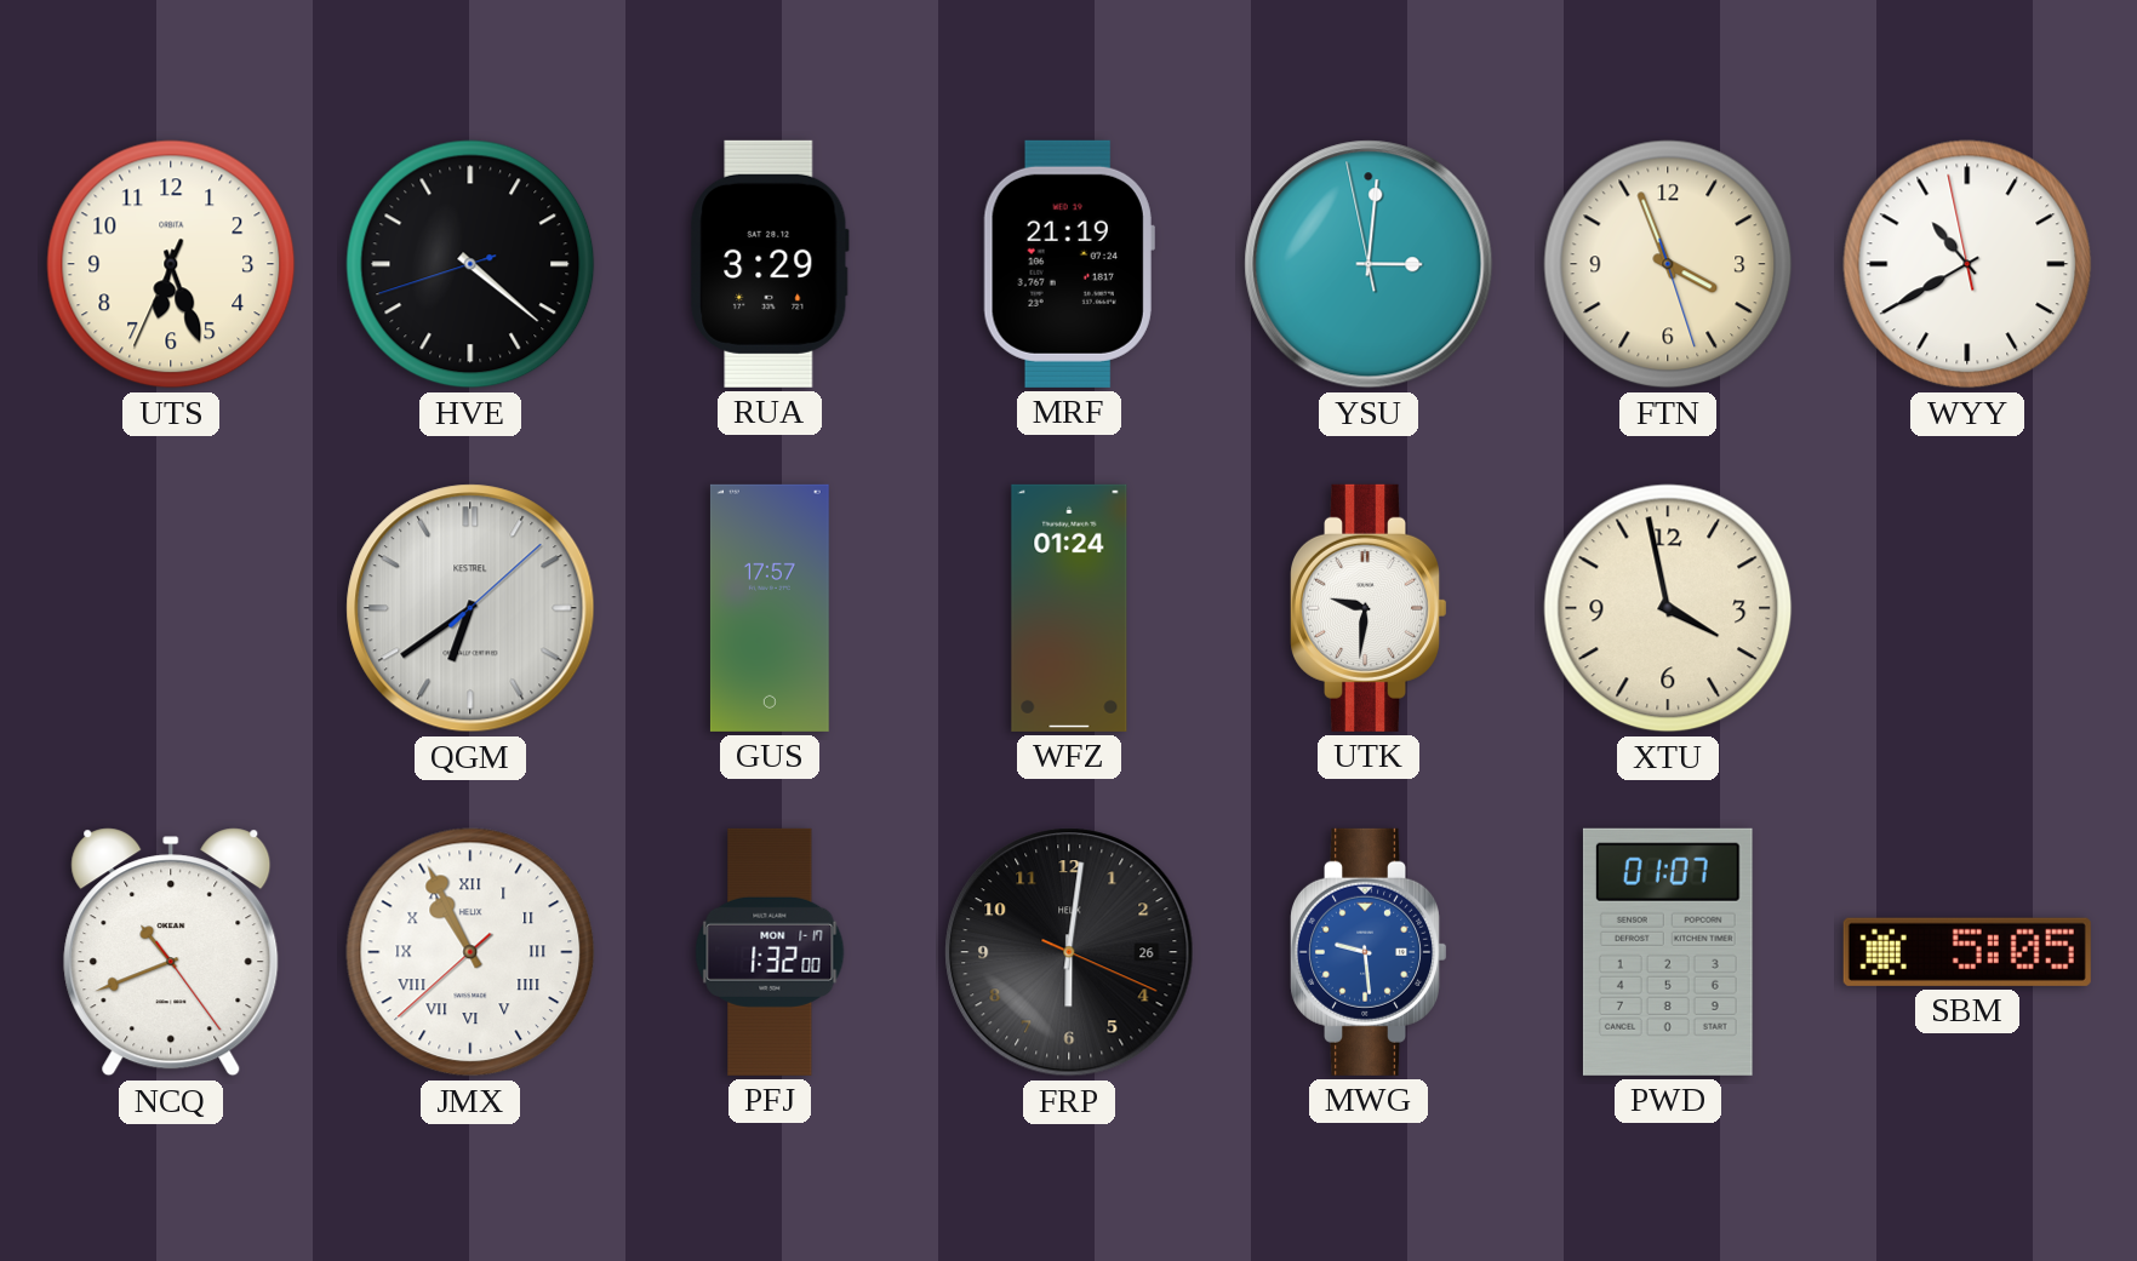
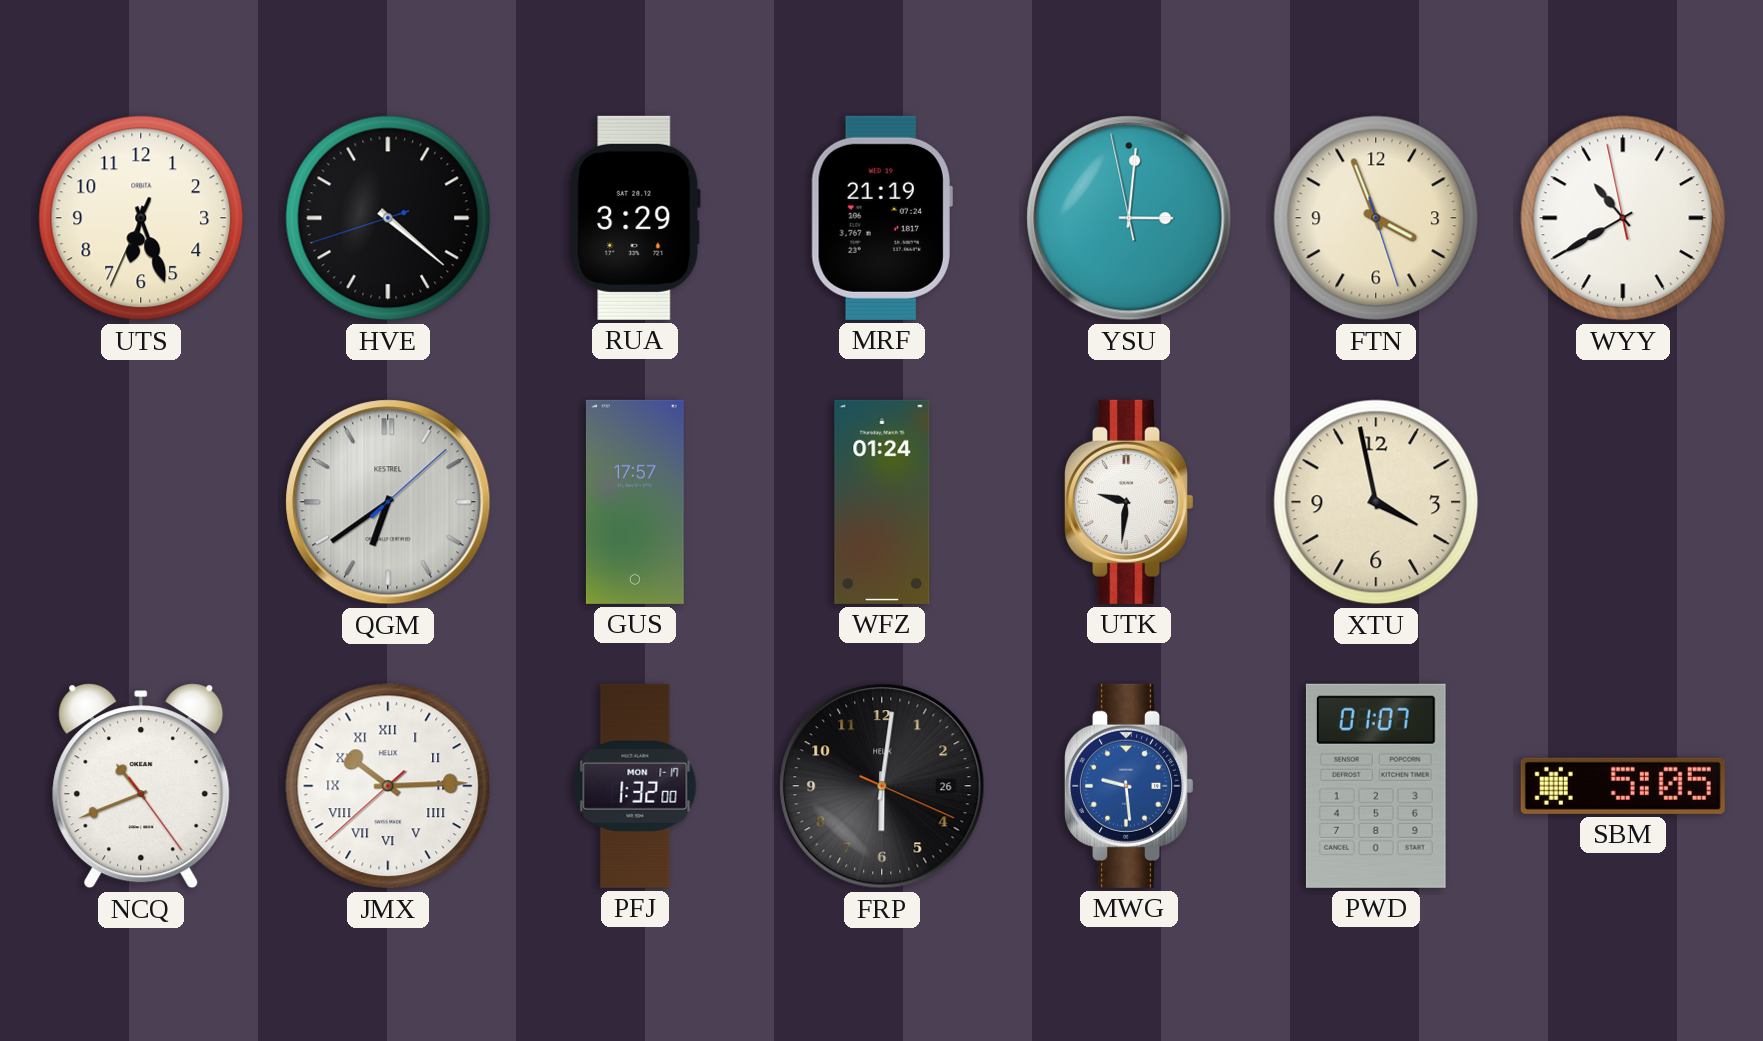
JMX: 10:55 -> 10:14 (388, 786)
